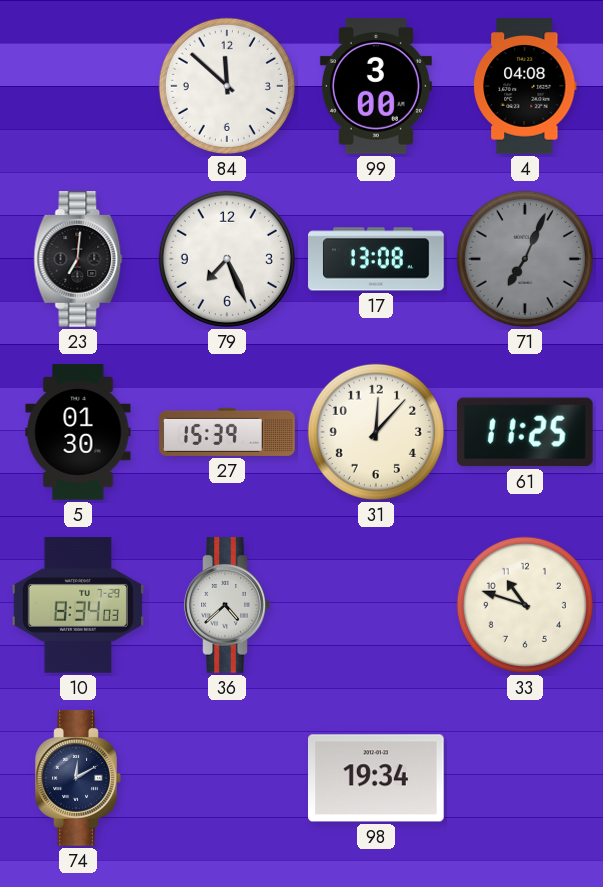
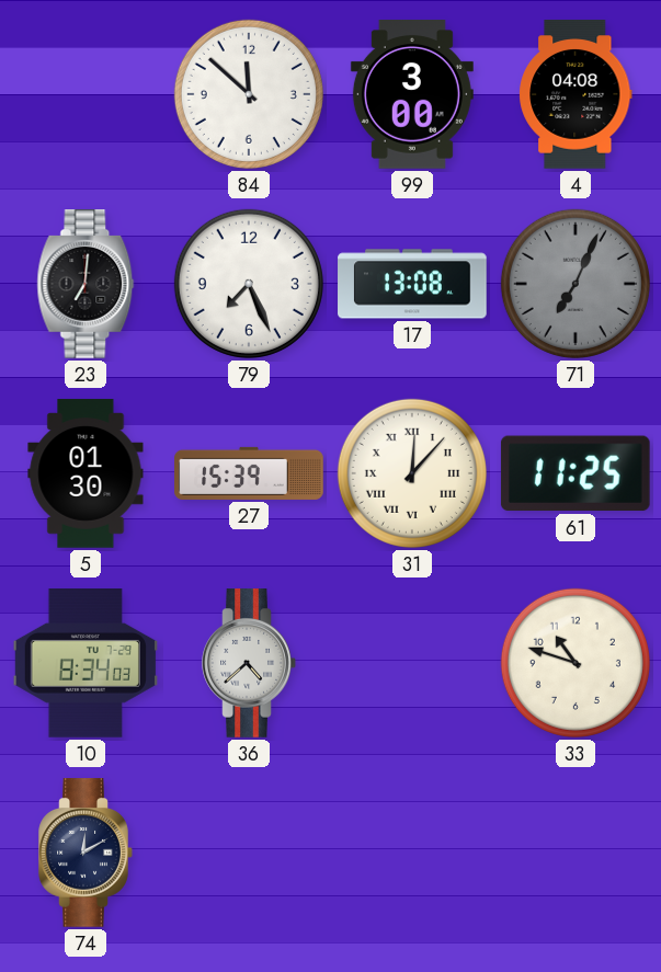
31 numerals: Arabic -> Roman (412, 473)
98: 19:34 -> none (377, 778)
